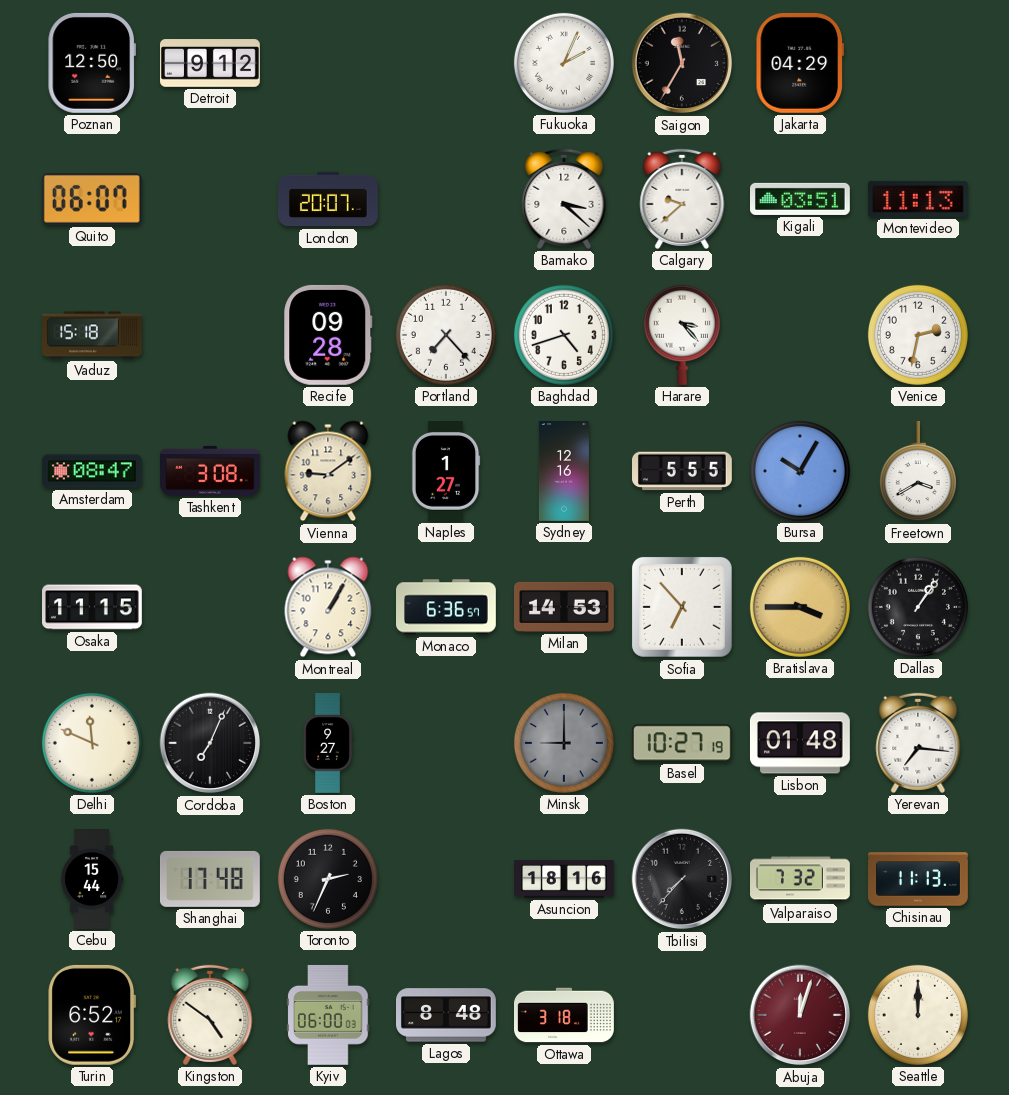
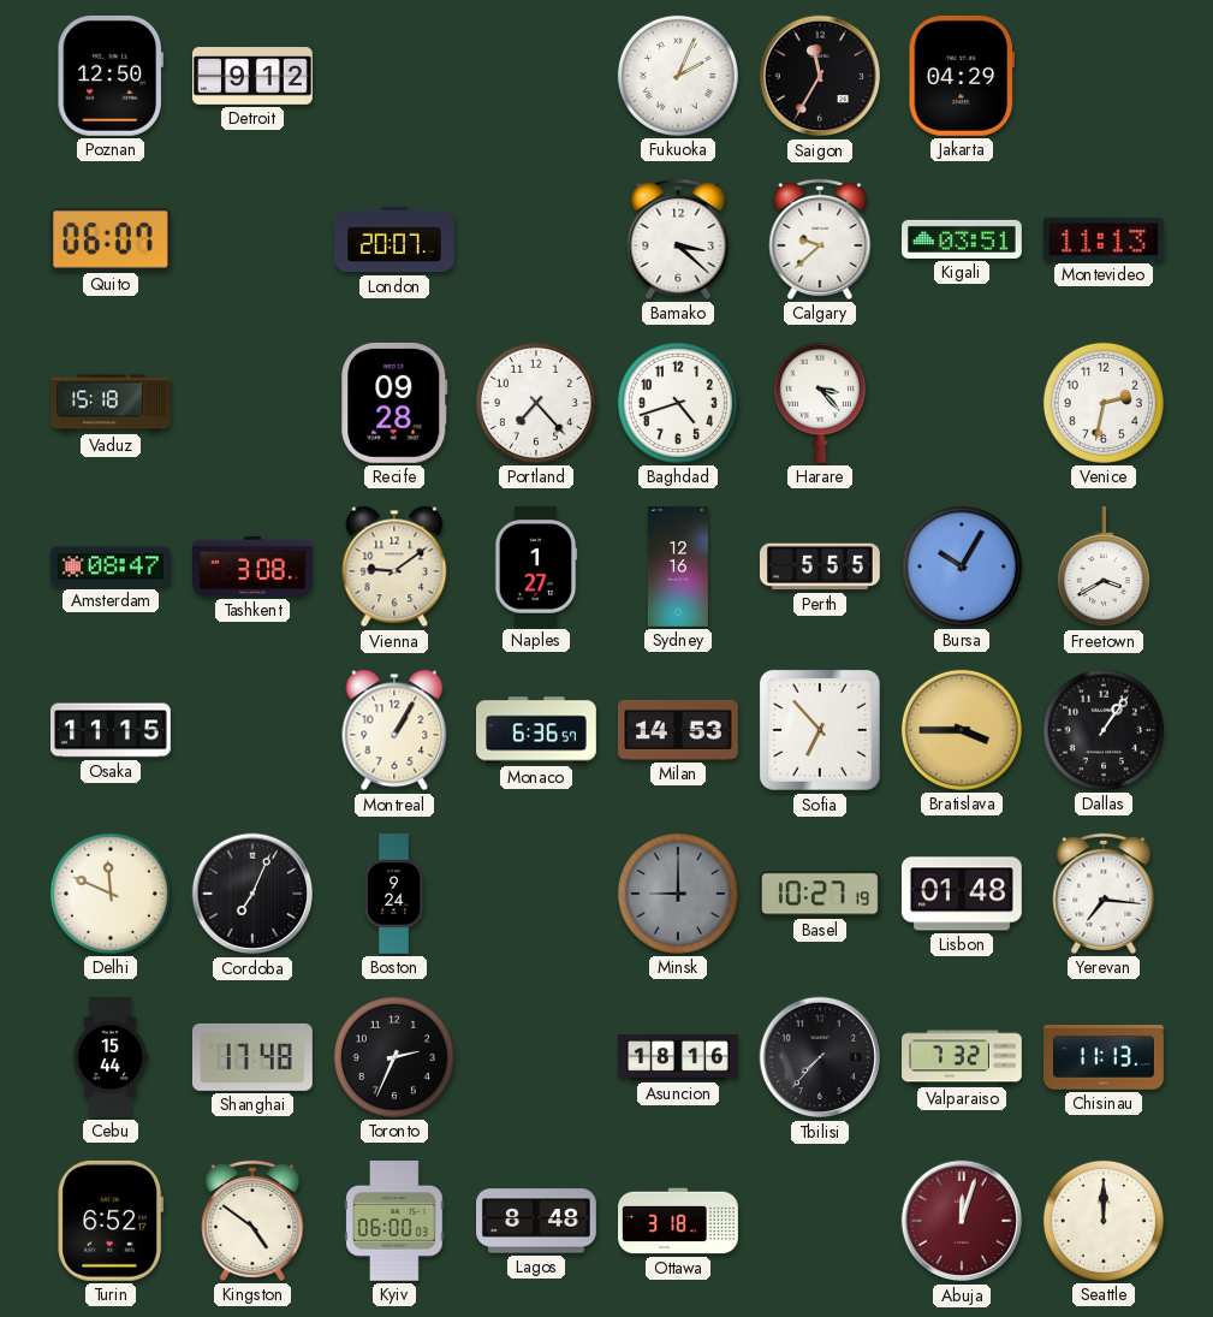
Boston: 9:27 -> 9:24 (394, 895)
